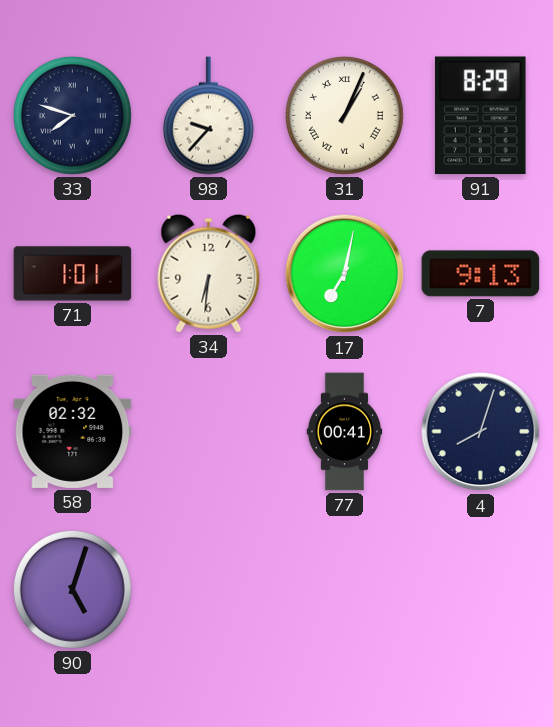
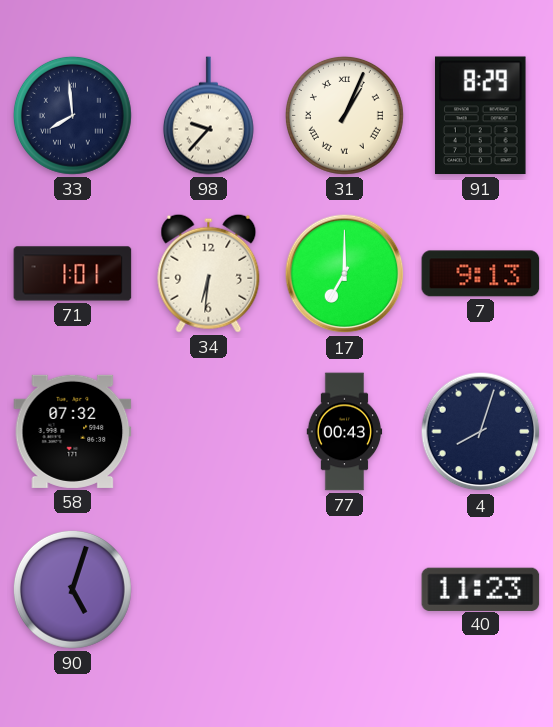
33: 7:48 -> 7:59 (72, 115)
17: 7:02 -> 7:00 (345, 274)
58: 02:32 -> 07:32 (73, 431)
77: 00:41 -> 00:43 (345, 432)
40: none -> 11:23 (481, 589)
